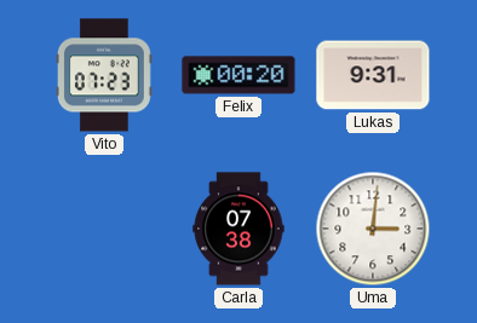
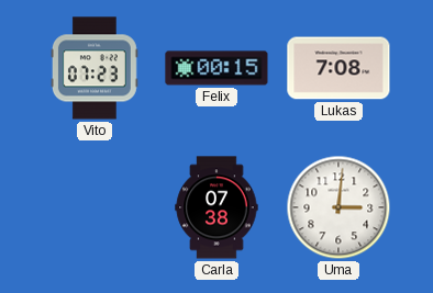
Felix: 00:20 -> 00:15 (216, 68)
Lukas: 9:31 -> 7:08 (338, 68)
